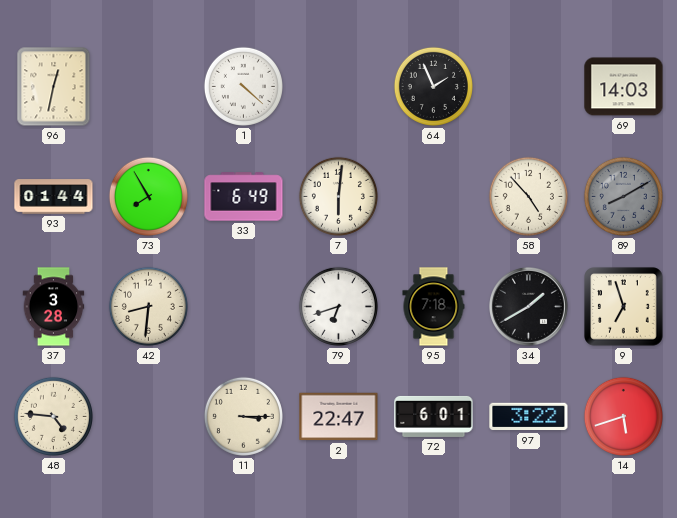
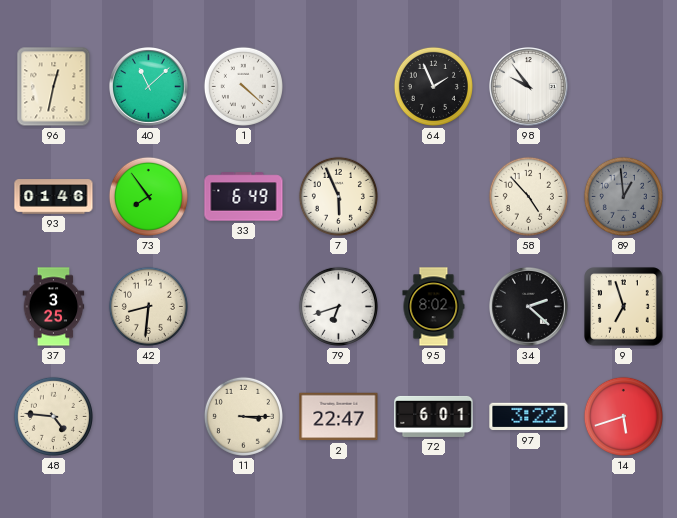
40: none -> 11:08 (149, 87)
98: none -> 9:54 (529, 87)
69: 14:03 -> none (624, 87)
93: 01:44 -> 01:46 (54, 197)
73: 7:55 -> 7:54 (148, 196)
7: 6:01 -> 5:56 (338, 196)
89: 8:10 -> 12:59 (623, 196)
37: 3:28 -> 3:25 (54, 307)
95: 7:18 -> 8:02 (434, 307)
34: 1:40 -> 2:22 (529, 307)
